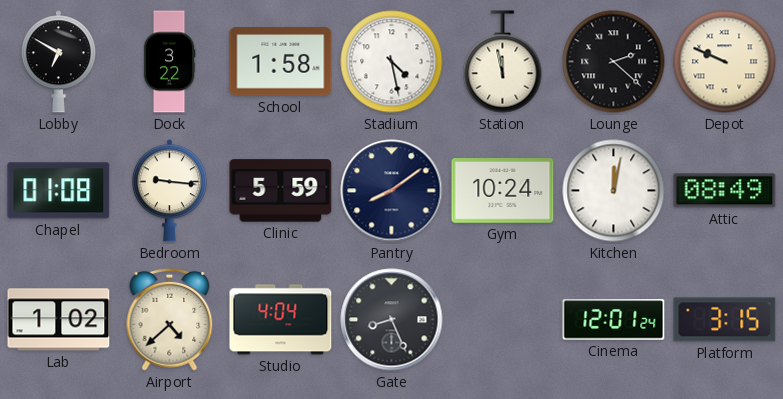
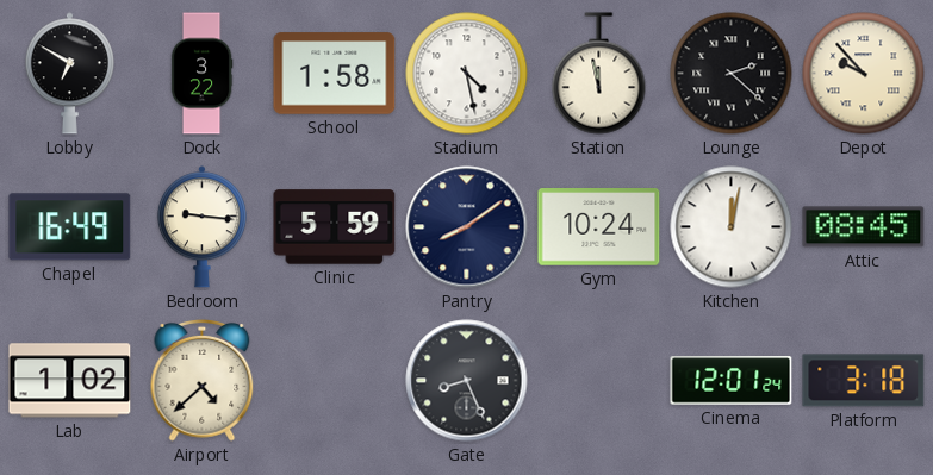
Depot: 9:49 -> 9:53 (864, 74)
Chapel: 01:08 -> 16:49 (70, 227)
Attic: 08:49 -> 08:45 (864, 227)
Studio: 4:04 -> none (281, 320)
Platform: 3:15 -> 3:18 (864, 381)
